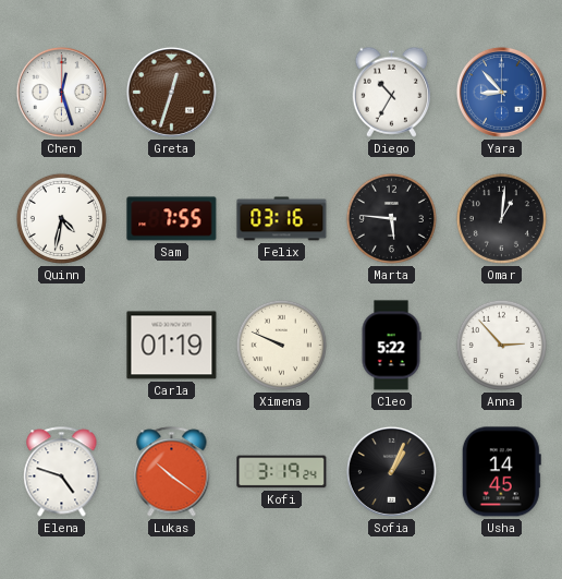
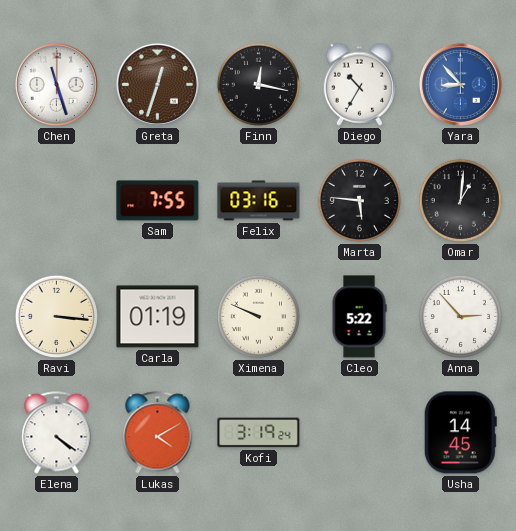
Chen: 12:27 -> 11:27 (56, 84)
Finn: none -> 12:17 (258, 84)
Quinn: 4:32 -> none (61, 218)
Ravi: none -> 3:16 (56, 316)
Elena: 4:48 -> 4:21 (57, 433)
Lukas: 10:21 -> 4:10 (158, 433)
Sofia: 1:04 -> none (391, 471)
